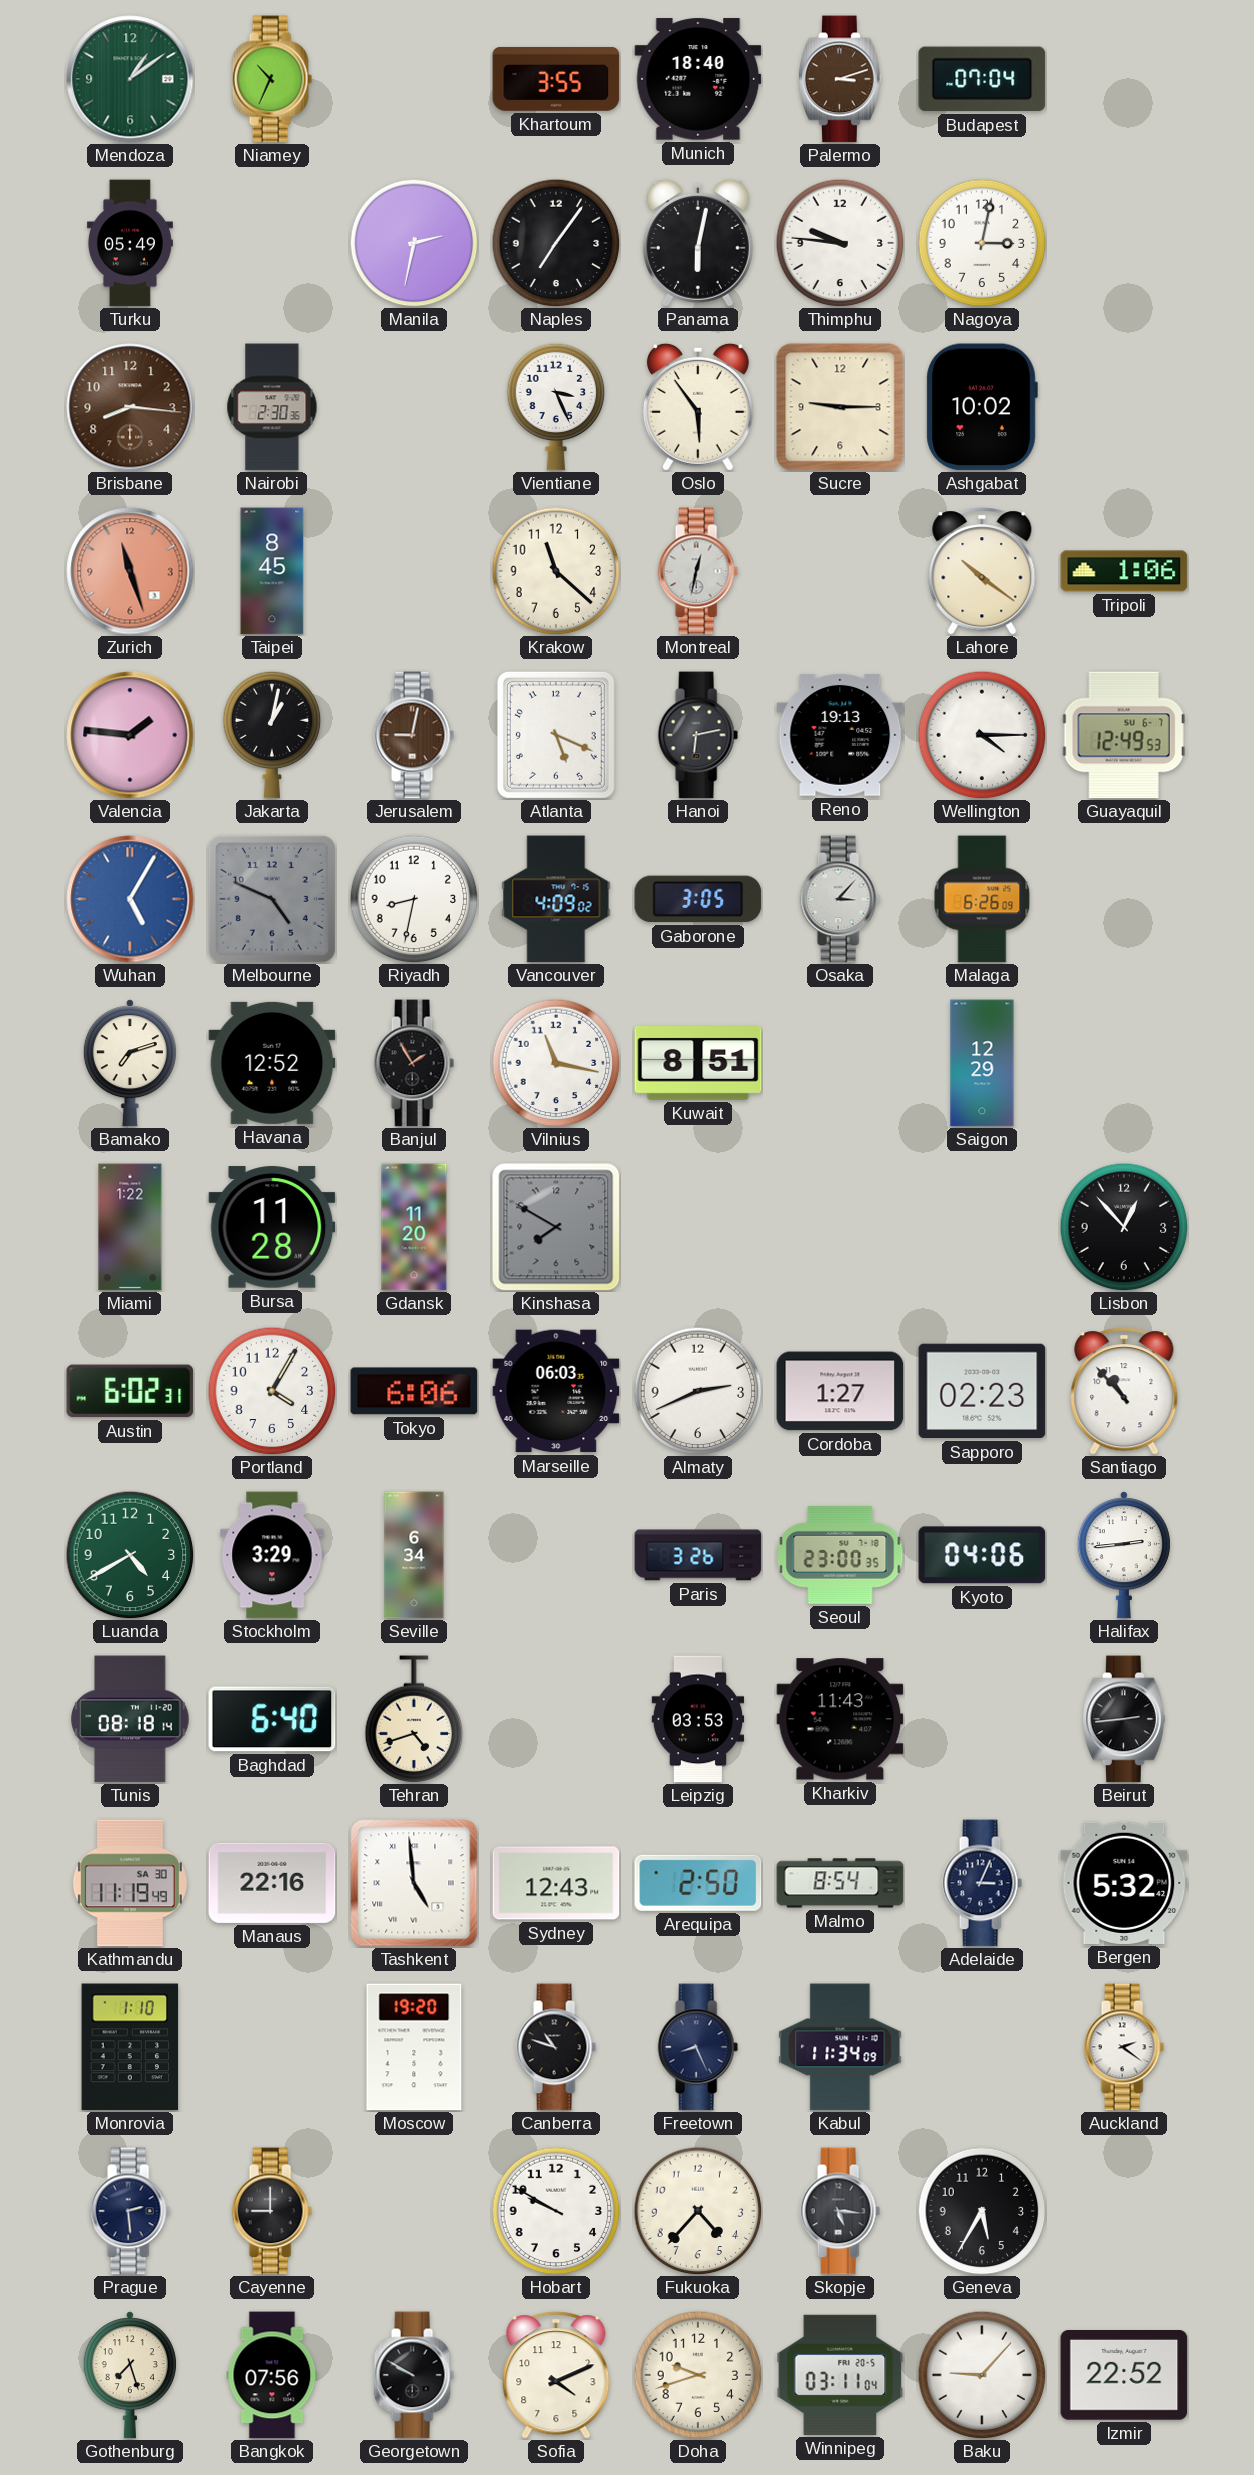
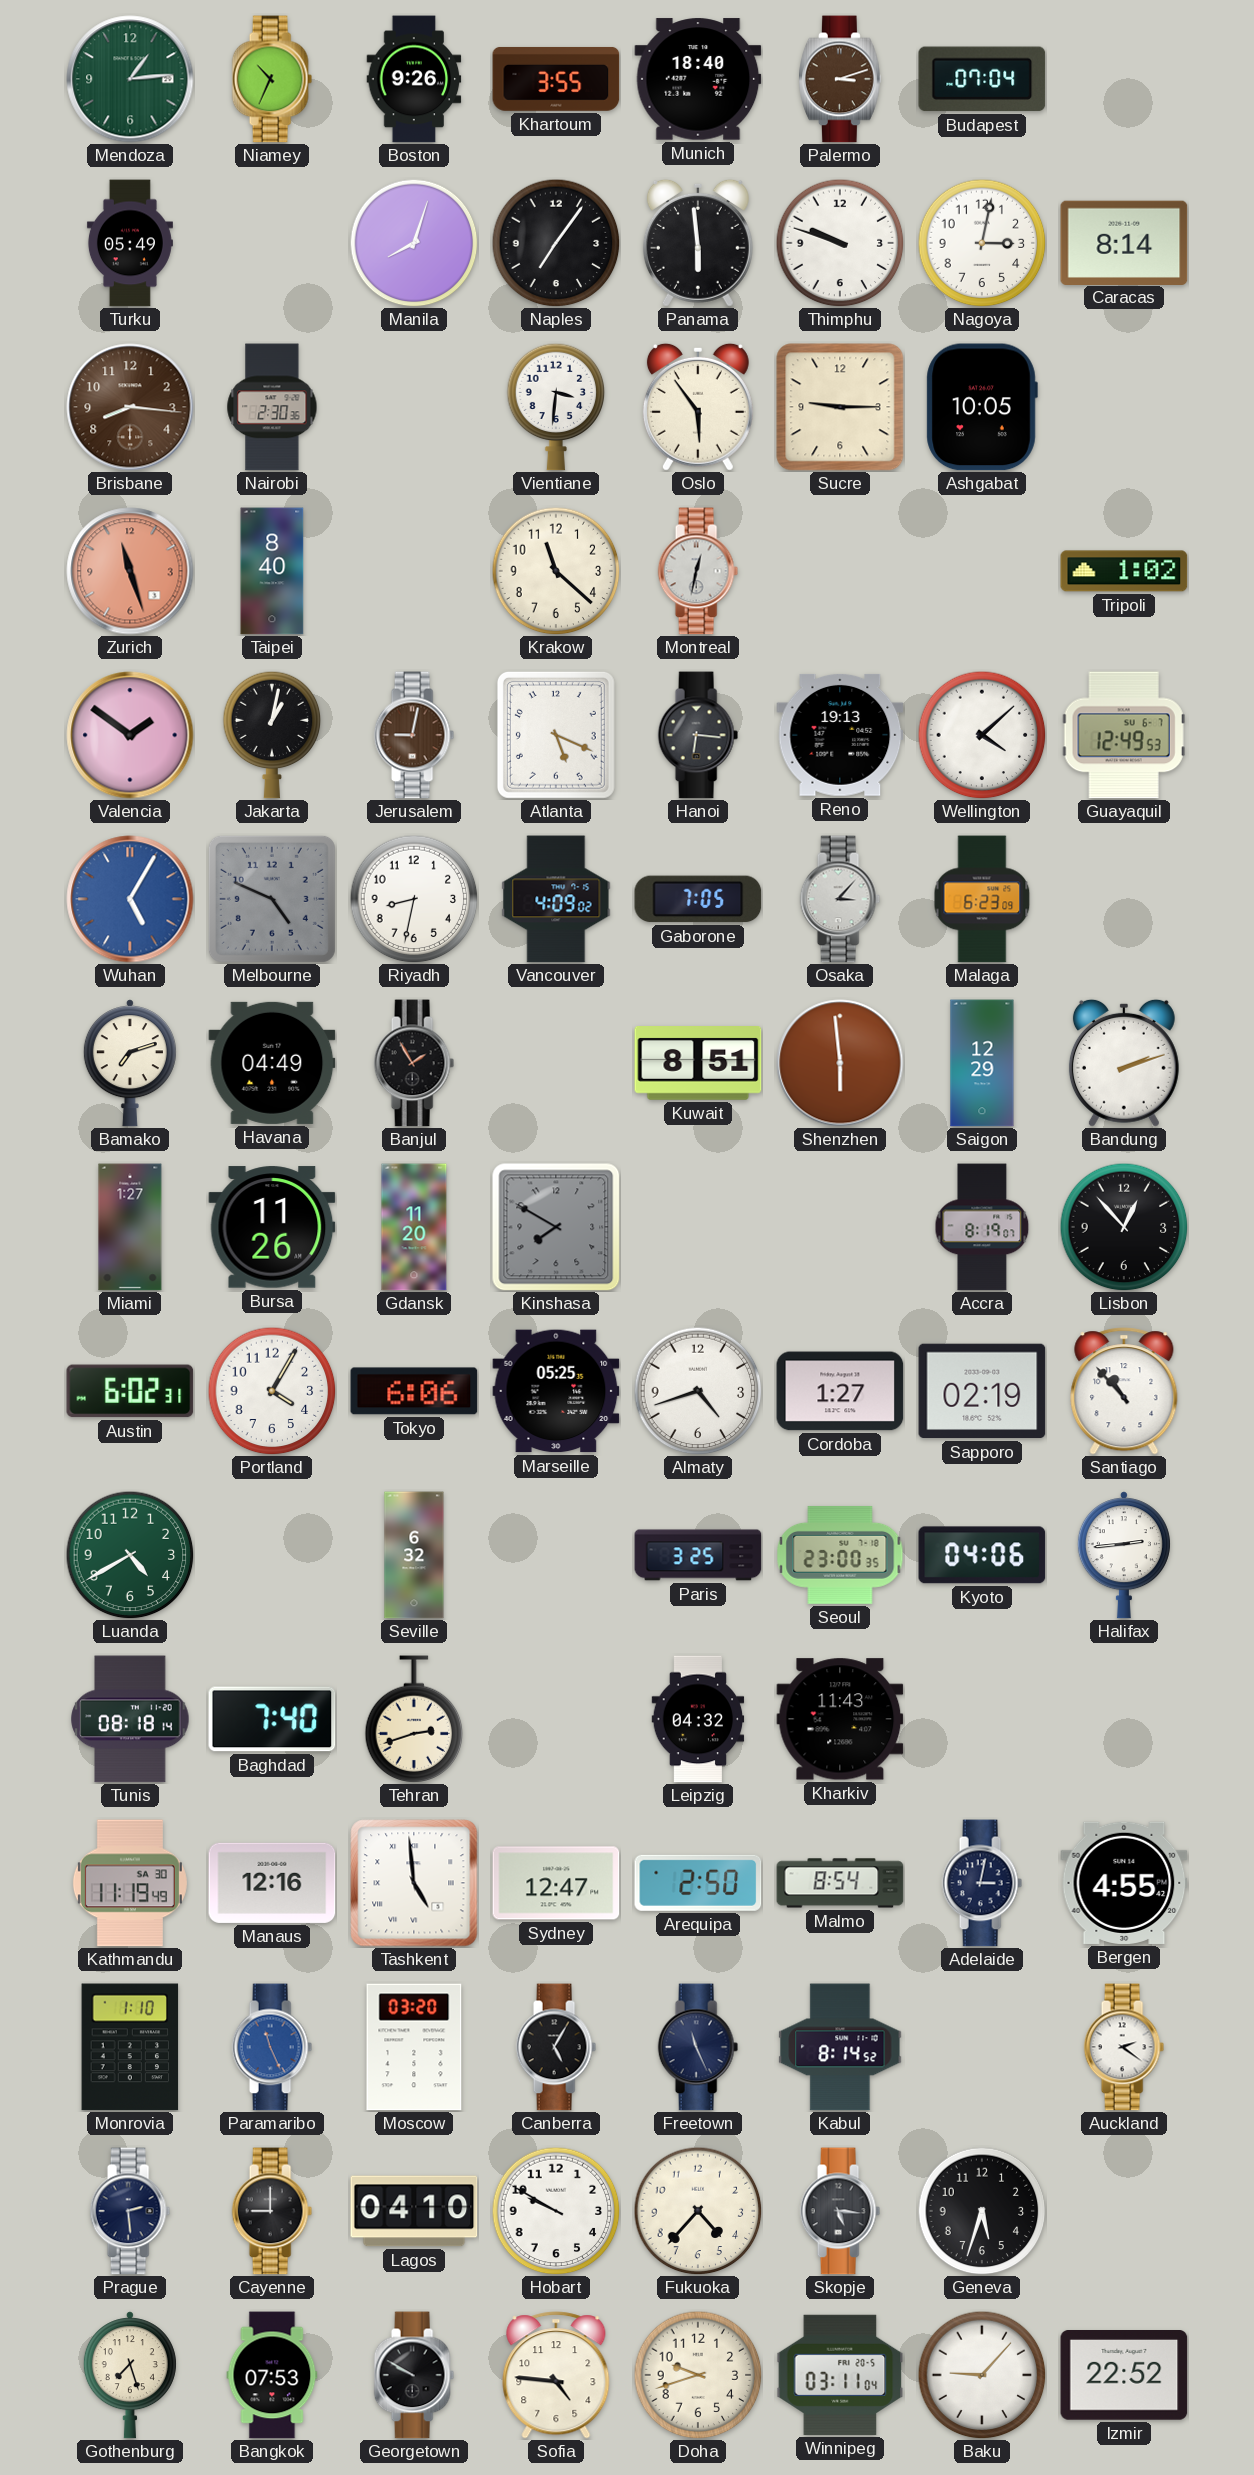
Mendoza: 1:09 -> 1:14 (130, 79)
Boston: none -> 9:26 (414, 79)
Manila: 2:32 -> 8:03 (414, 243)
Panama: 6:02 -> 5:59 (698, 243)
Thimphu: 9:46 -> 9:48 (840, 243)
Caracas: none -> 8:14 (1124, 242)
Vientiane: 3:26 -> 3:31 (556, 407)
Ashgabat: 10:02 -> 10:05 (982, 407)
Taipei: 8:45 -> 8:40 (272, 571)
Lahore: 10:21 -> none (982, 571)
Tripoli: 1:06 -> 1:02 (1124, 571)
Valencia: 1:46 -> 1:51 (130, 735)
Hanoi: 6:13 -> 6:16 (698, 735)
Wellington: 4:15 -> 4:08 (982, 735)
Gaborone: 3:05 -> 7:05 (698, 899)
Malaga: 6:26 -> 6:23 (982, 899)
Havana: 12:52 -> 04:49 (272, 1063)
Vilnius: 11:17 -> none (556, 1063)
Shenzhen: none -> 5:59 (840, 1063)
Bandung: none -> 2:12 (1124, 1063)
Miami: 1:22 -> 1:27 (130, 1227)
Bursa: 11:28 -> 11:26 (272, 1227)
Accra: none -> 8:19 (982, 1227)
Marseille: 06:03 -> 05:25 (556, 1391)
Almaty: 2:41 -> 4:42 (698, 1391)
Sapporo: 02:23 -> 02:19 (982, 1391)
Stockholm: 3:29 -> none (272, 1555)
Seville: 6:34 -> 6:32 (414, 1555)
Paris: 3:26 -> 3:25 (698, 1555)
Baghdad: 6:40 -> 7:40 (272, 1719)
Tehran: 4:42 -> 2:42 (414, 1719)
Leipzig: 03:53 -> 04:32 (698, 1719)
Beirut: 2:44 -> none (1124, 1719)
Manaus: 22:16 -> 12:16 (272, 1883)
Sydney: 12:43 -> 12:47 (556, 1883)
Adelaide: 3:04 -> 3:02 (982, 1883)
Bergen: 5:32 -> 4:55 (1124, 1883)
Paramaribo: none -> 11:26 (272, 2047)
Moscow: 19:20 -> 03:20 (414, 2047)
Canberra: 10:48 -> 5:05 (556, 2047)
Freetown: 8:26 -> 11:26 (698, 2047)
Kabul: 11:34 -> 8:14 (840, 2047)
Lagos: none -> 04:10 (414, 2211)
Geneva: 5:35 -> 5:33 (982, 2211)
Bangkok: 07:56 -> 07:53 (272, 2375)
Sofia: 4:11 -> 4:46 (556, 2375)
